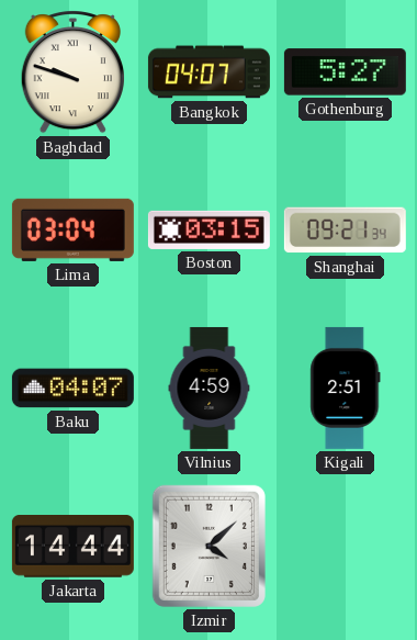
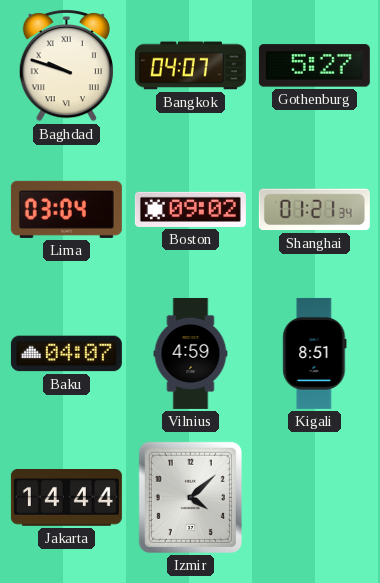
Boston: 03:15 -> 09:02 (190, 209)
Shanghai: 09:21 -> 01:21 (314, 210)
Kigali: 2:51 -> 8:51 (315, 353)
